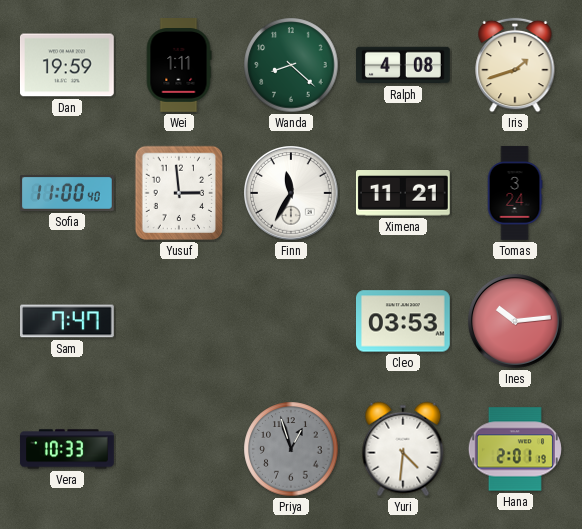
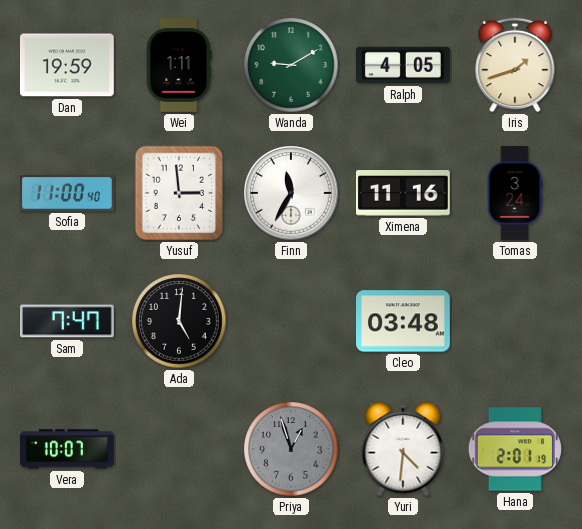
Wanda: 8:22 -> 9:10 (291, 65)
Ralph: 4:08 -> 4:05 (404, 65)
Ximena: 11:21 -> 11:16 (404, 193)
Ada: none -> 5:01 (179, 321)
Cleo: 03:53 -> 03:48 (404, 321)
Ines: 10:14 -> none (515, 321)
Vera: 10:33 -> 10:07 (67, 449)
